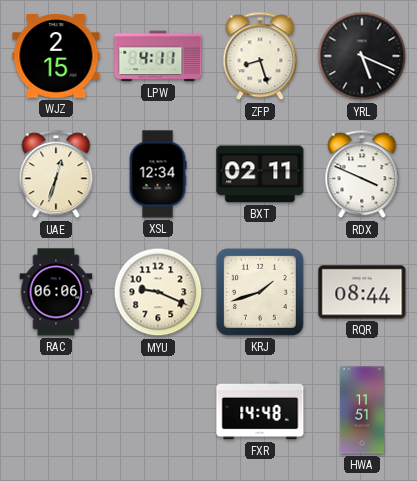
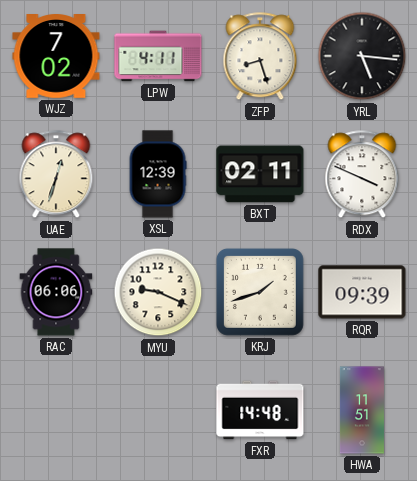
WJZ: 2:15 -> 7:02 (56, 57)
YRL: 5:19 -> 5:16 (362, 56)
XSL: 12:34 -> 12:39 (158, 174)
RQR: 08:44 -> 09:39 (362, 292)
